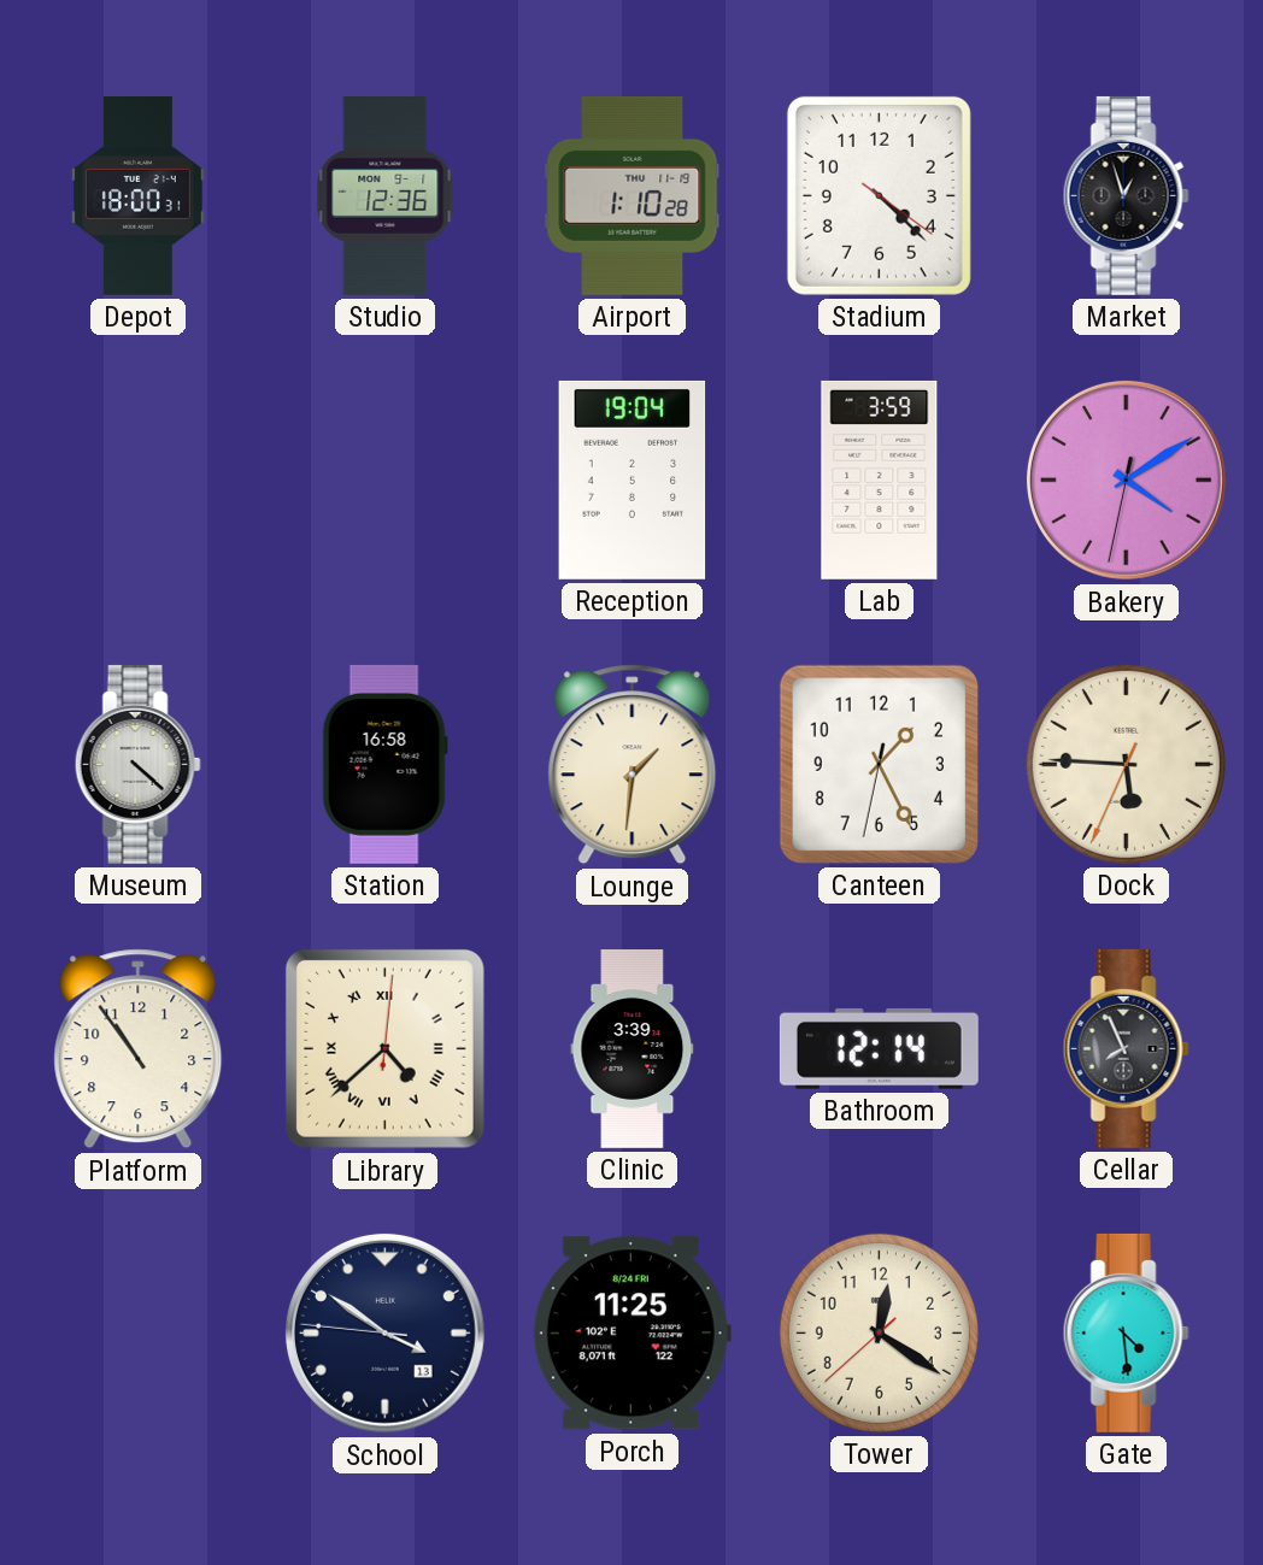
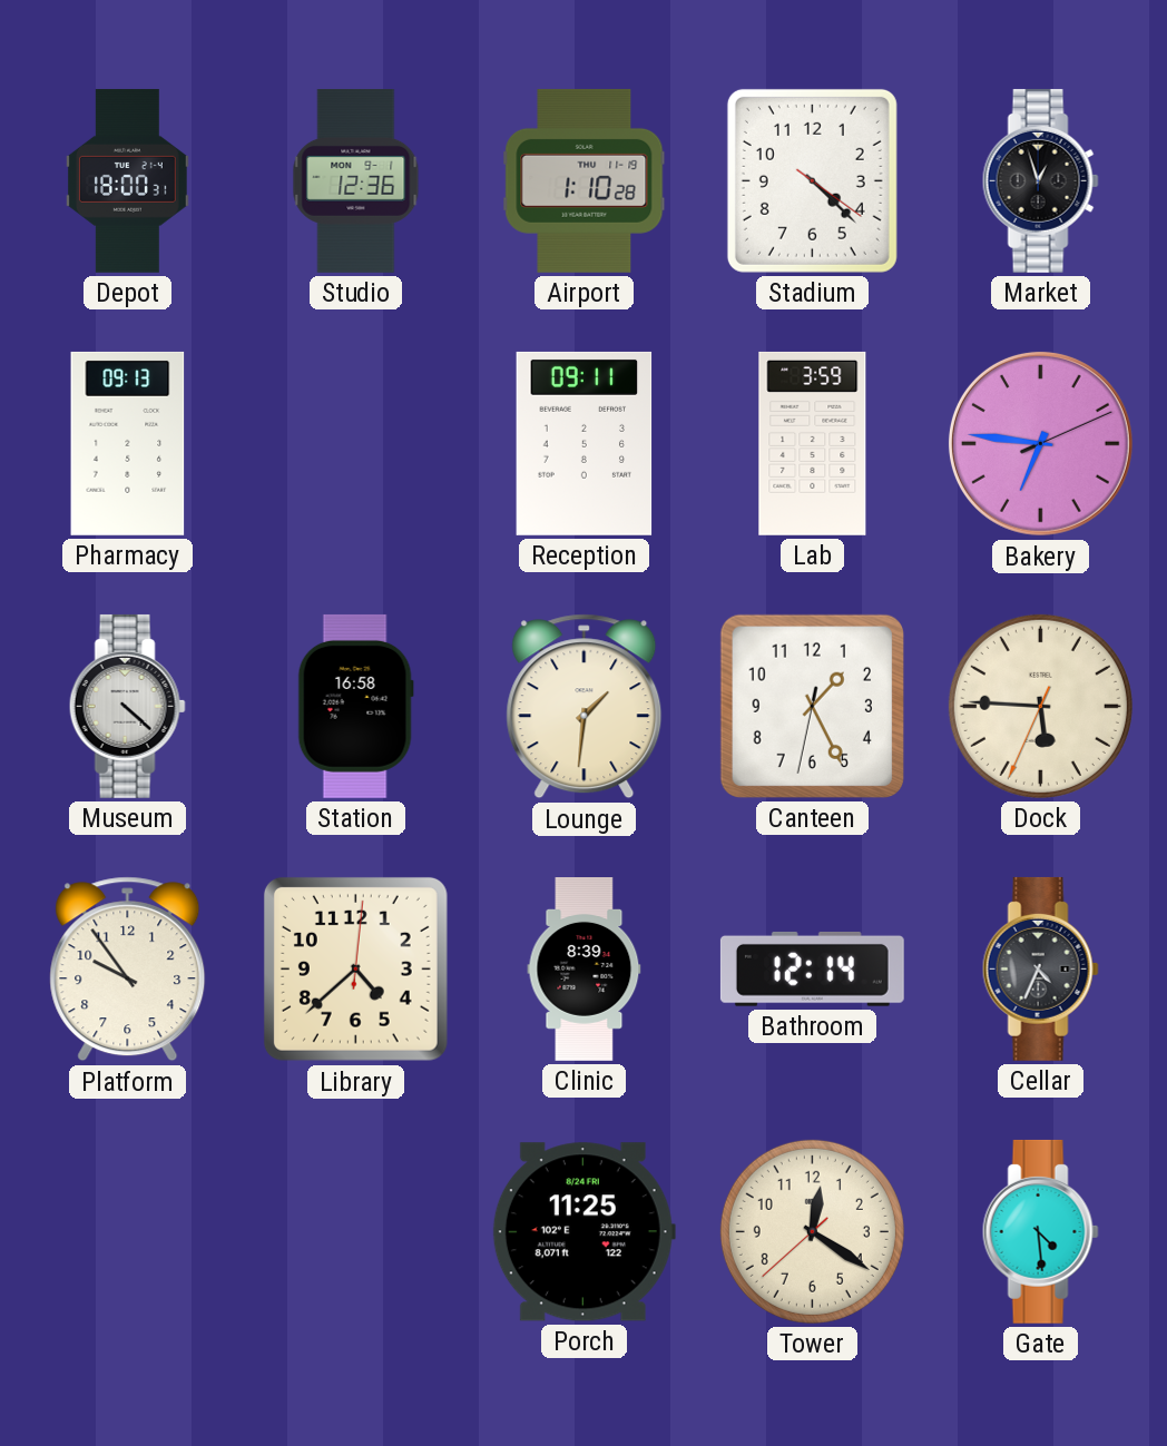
Pharmacy: none -> 09:13 (128, 443)
Reception: 19:04 -> 09:11 (585, 443)
Bakery: 4:09 -> 6:46 (1040, 443)
Platform: 10:54 -> 9:54 (128, 970)
Library numerals: Roman -> Arabic (355, 968)
Clinic: 3:39 -> 8:39 (585, 970)
Cellar: 7:56 -> 4:34 (1040, 968)
School: 3:50 -> none (384, 1332)
